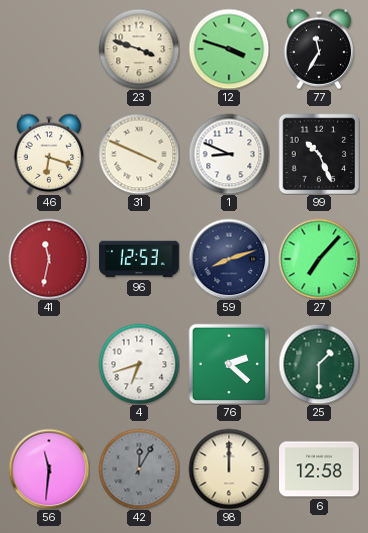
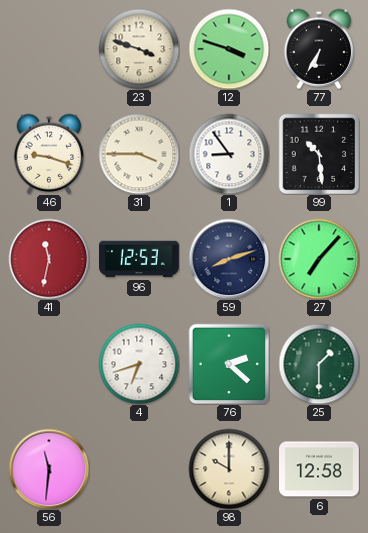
77: 11:35 -> 6:35 (319, 49)
46: 6:18 -> 9:18 (49, 154)
31: 3:49 -> 3:45 (139, 154)
1: 8:49 -> 8:54 (229, 154)
99: 10:26 -> 10:29 (319, 154)
42: 12:05 -> none (139, 469)
98: 12:00 -> 10:00 (229, 469)
